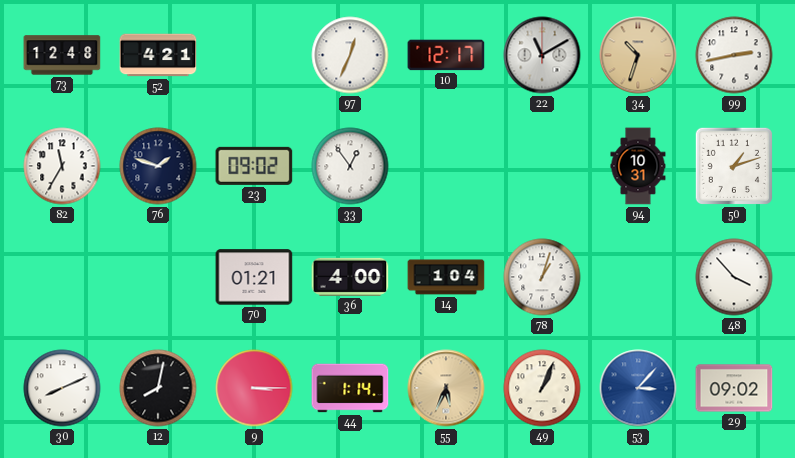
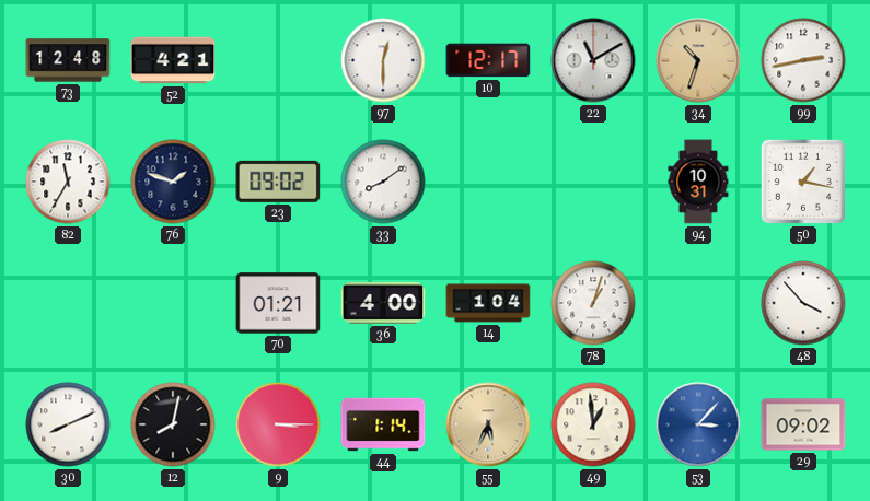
97: 12:34 -> 12:30 (383, 60)
33: 12:54 -> 8:09 (383, 182)
50: 1:12 -> 1:17 (803, 182)
49: 1:04 -> 12:59 (593, 424)
